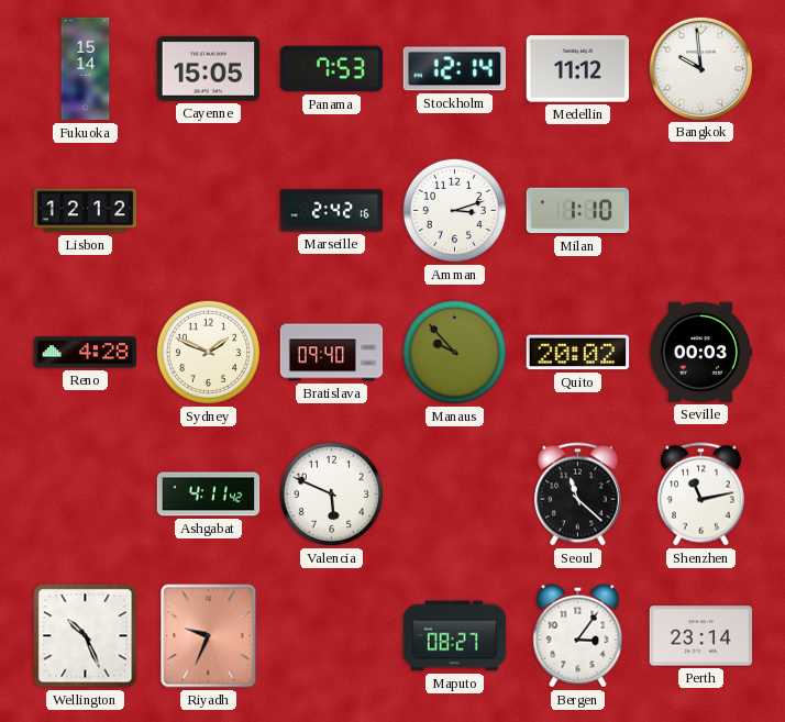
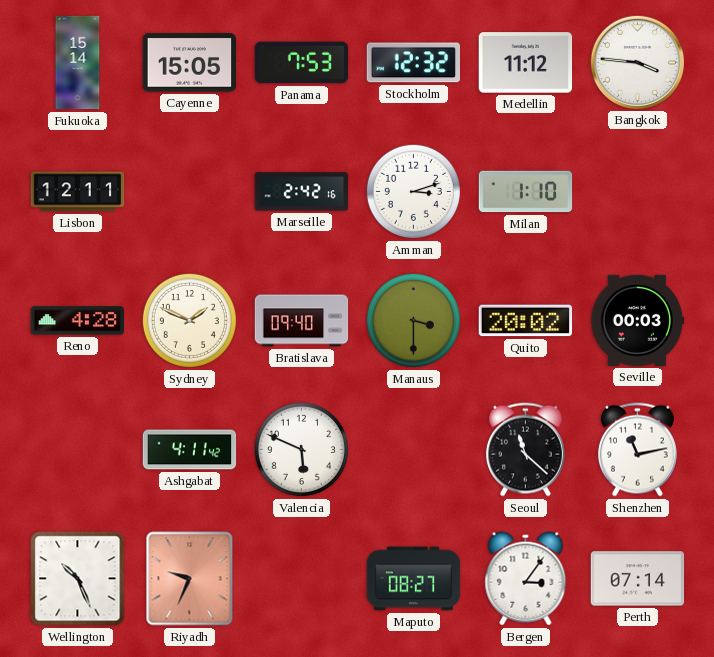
Stockholm: 12:14 -> 12:32 (413, 63)
Bangkok: 9:59 -> 3:46 (637, 62)
Lisbon: 12:12 -> 12:11 (78, 192)
Manaus: 9:53 -> 3:30 (413, 320)
Perth: 23:14 -> 07:14 (638, 579)
